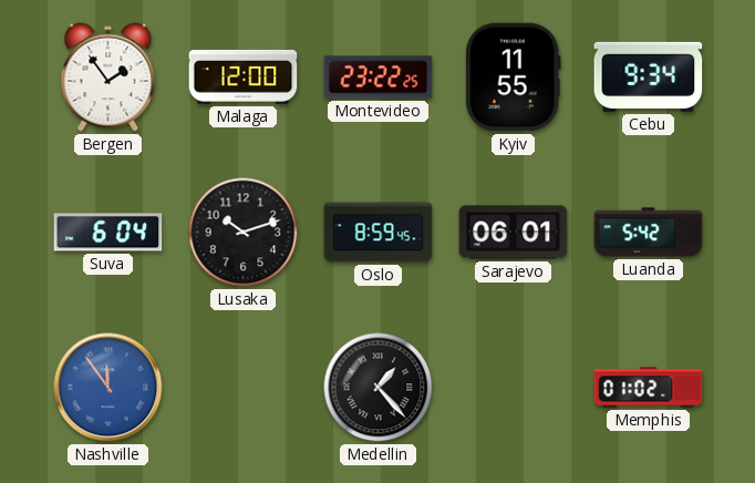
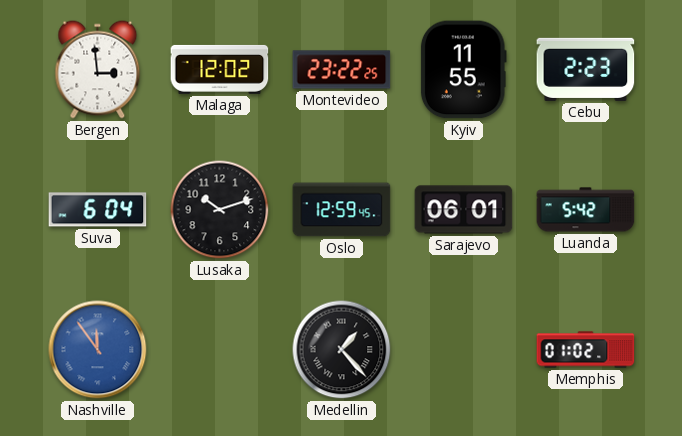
Bergen: 1:54 -> 2:59 (98, 70)
Malaga: 12:00 -> 12:02 (220, 69)
Cebu: 9:34 -> 2:23 (586, 69)
Oslo: 8:59 -> 12:59 (342, 210)
